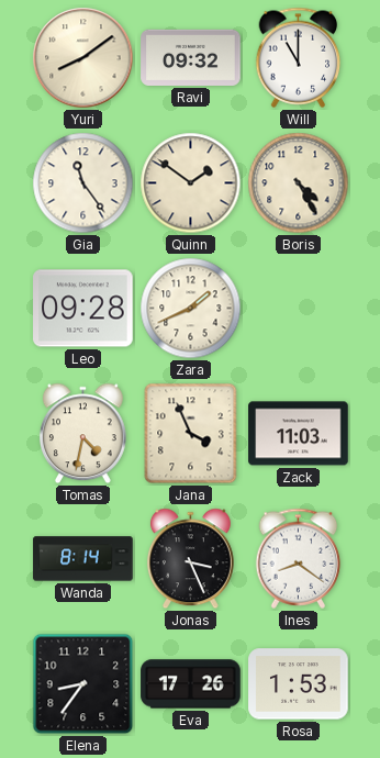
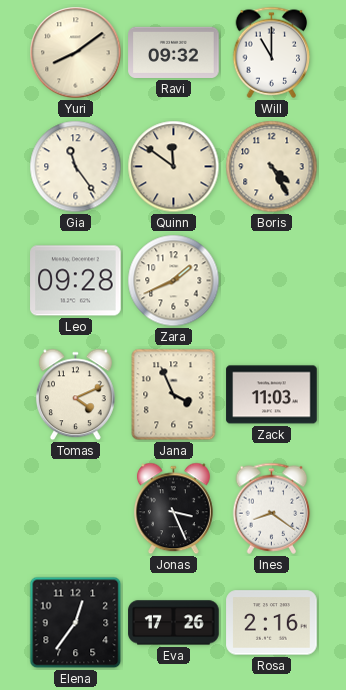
Quinn: 1:51 -> 11:51 (174, 167)
Tomas: 4:32 -> 4:11 (75, 395)
Wanda: 8:14 -> none (83, 559)
Elena: 8:36 -> 12:36 (76, 623)
Rosa: 1:53 -> 2:16 (272, 623)
